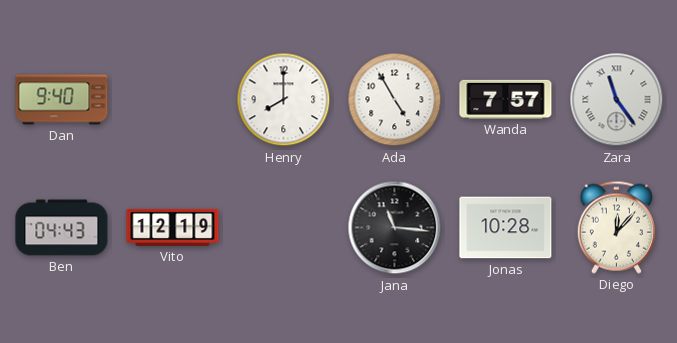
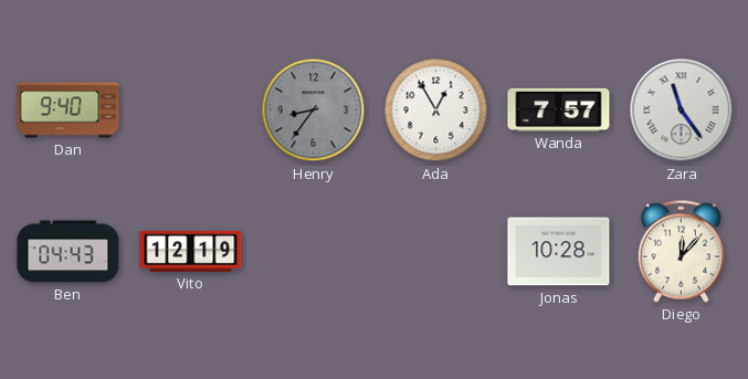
Henry: 8:00 -> 8:36 (314, 110)
Henry dial: white -> grey (314, 110)
Ada: 4:55 -> 12:55 (436, 110)
Jana: 11:16 -> none (395, 228)
